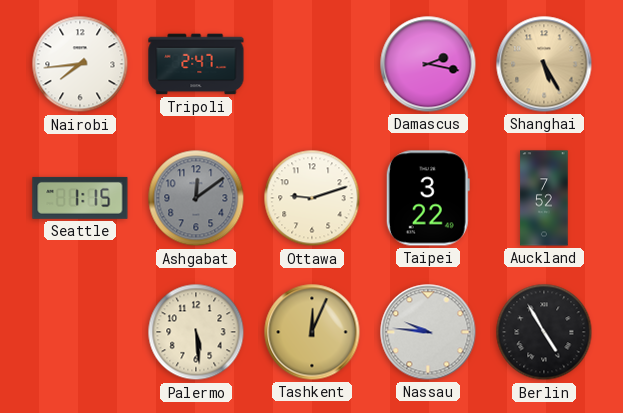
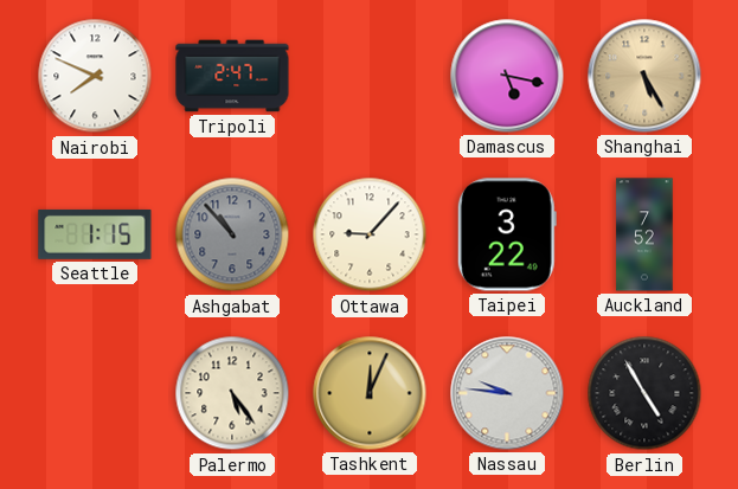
Nairobi: 7:44 -> 7:49 (95, 76)
Damascus: 2:17 -> 5:17 (507, 76)
Ashgabat: 12:09 -> 10:53 (232, 234)
Ottawa: 9:12 -> 9:07 (370, 234)
Palermo: 5:29 -> 5:24 (232, 393)
